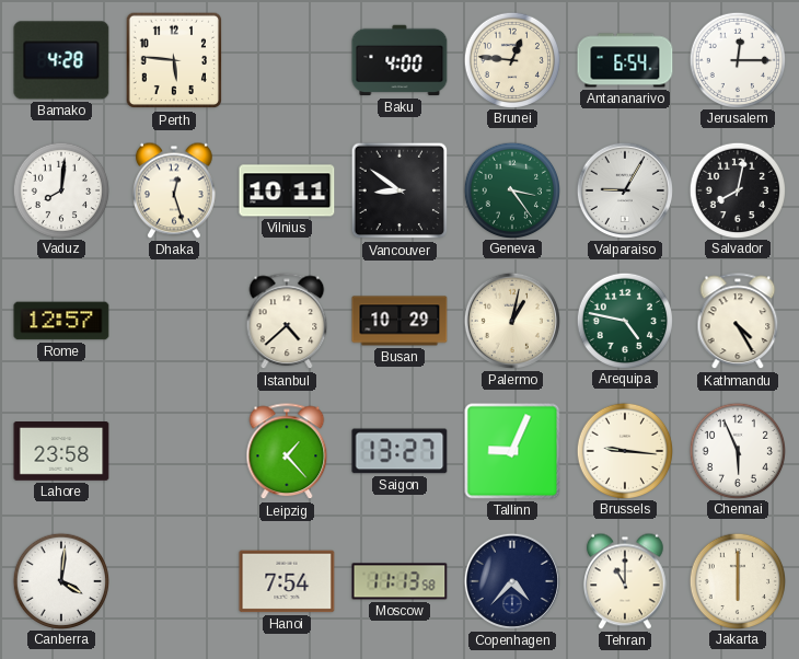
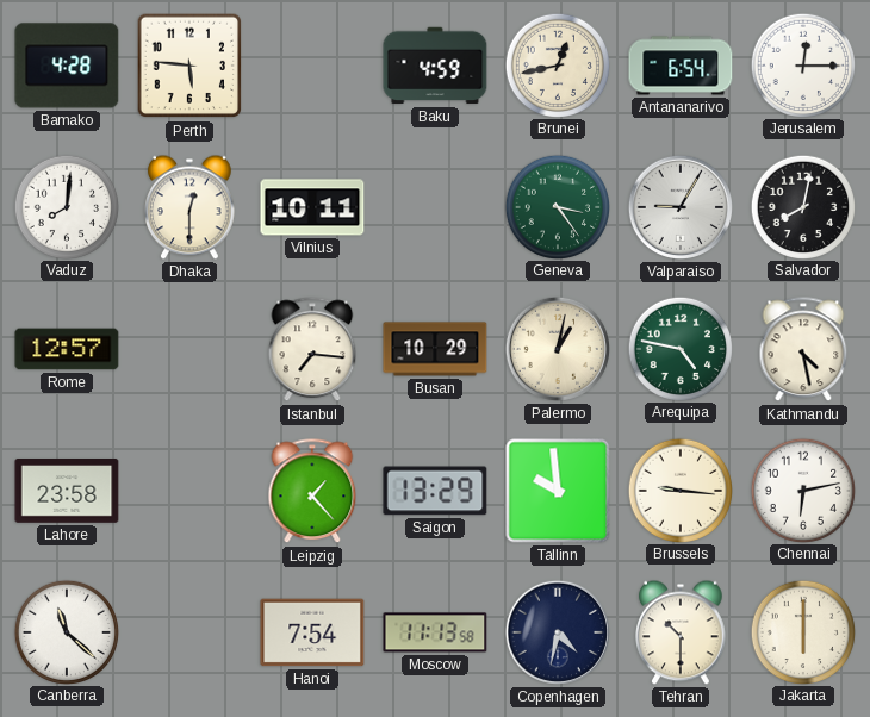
Baku: 4:00 -> 4:59 (435, 66)
Brunei: 12:46 -> 12:43 (557, 64)
Dhaka: 12:27 -> 12:30 (191, 207)
Vancouver: 8:51 -> none (399, 190)
Istanbul: 4:38 -> 7:16 (312, 350)
Kathmandu: 4:25 -> 4:28 (803, 350)
Saigon: 13:27 -> 13:29 (435, 491)
Tallinn: 9:04 -> 9:59 (558, 491)
Chennai: 5:56 -> 6:13 (802, 490)
Canberra: 4:01 -> 11:22 (66, 631)
Copenhagen: 4:37 -> 4:32 (558, 632)
Tehran: 11:00 -> 10:30 (682, 632)
